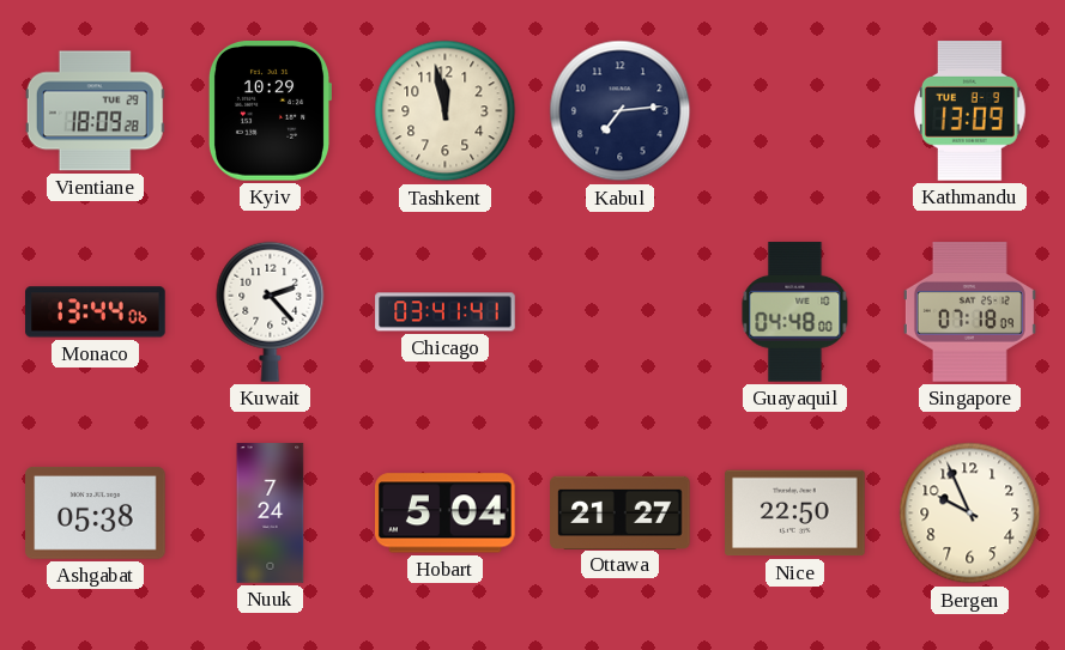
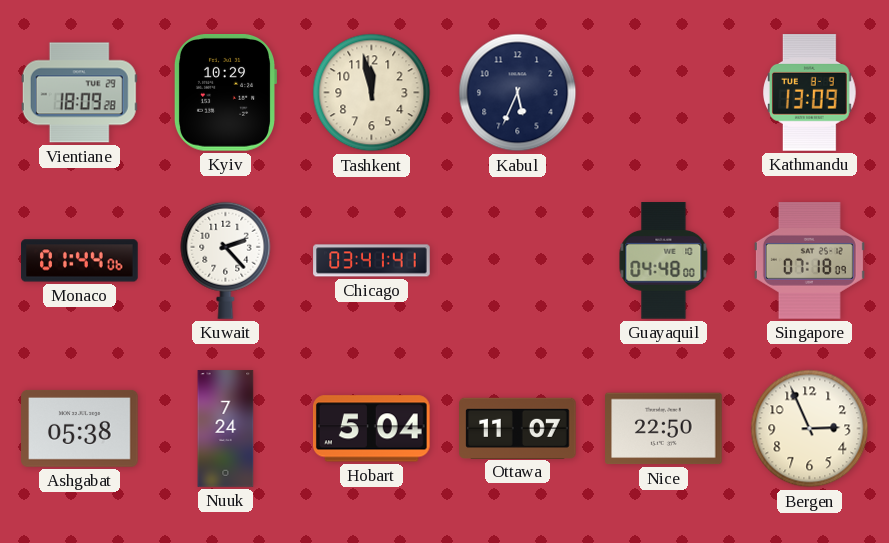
Kabul: 7:14 -> 5:34 (518, 93)
Monaco: 13:44 -> 01:44 (80, 261)
Ottawa: 21:27 -> 11:07 (518, 428)
Bergen: 9:56 -> 2:56 (810, 429)
